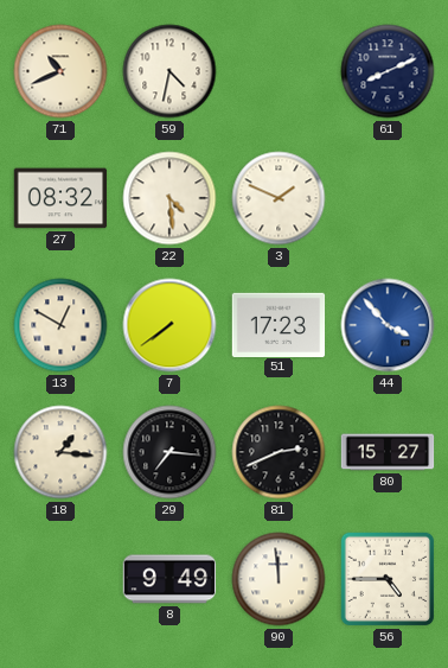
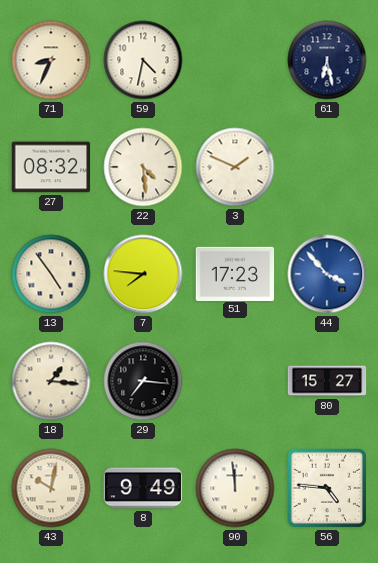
71: 10:41 -> 8:34 (51, 60)
61: 8:11 -> 6:28 (327, 60)
13: 12:50 -> 4:54 (51, 274)
7: 7:39 -> 7:46 (143, 274)
81: 2:41 -> none (279, 452)
43: none -> 10:02 (51, 488)
56: 4:45 -> 4:46 (327, 488)
